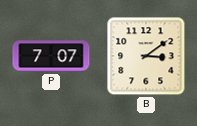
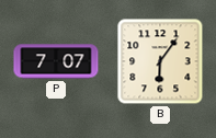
B: 3:09 -> 6:06 (160, 61)
